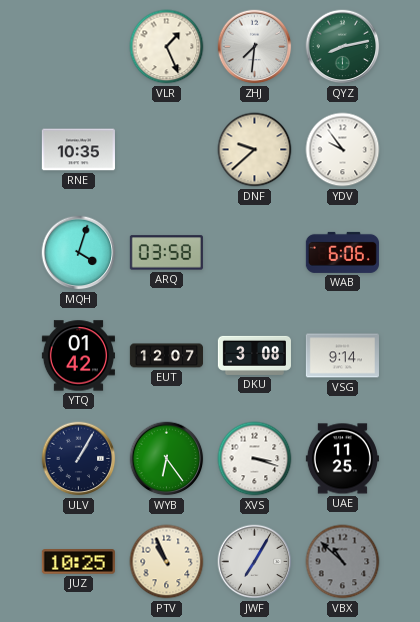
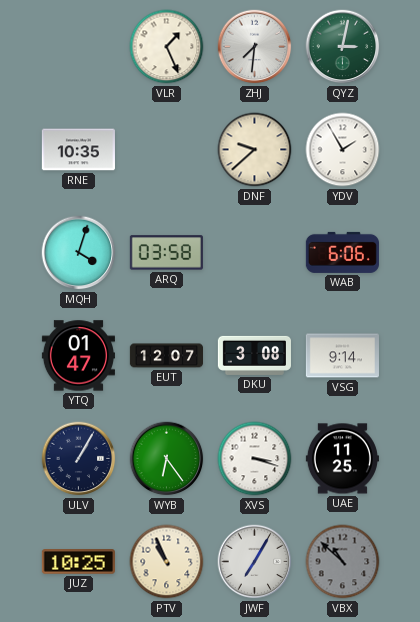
QYZ: 8:13 -> 3:02 (343, 47)
YDV: 9:54 -> 1:55 (343, 150)
YTQ: 01:42 -> 01:47 (78, 356)
